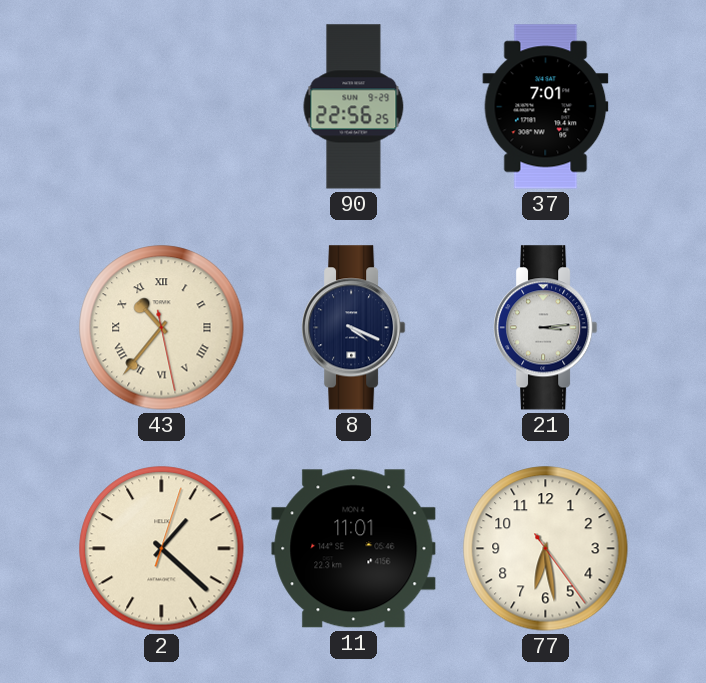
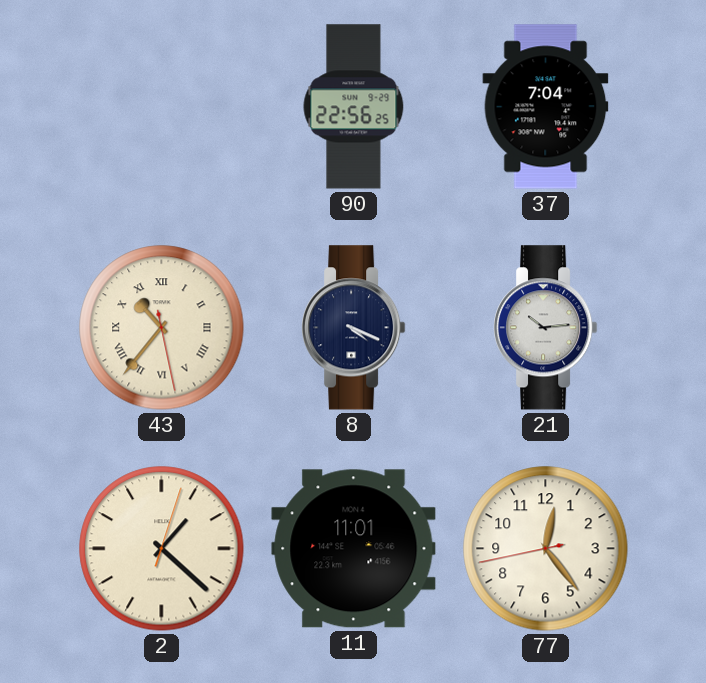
37: 7:01 -> 7:04 (546, 107)
21: 3:14 -> 10:14 (546, 328)
77: 6:28 -> 12:23 (546, 549)
